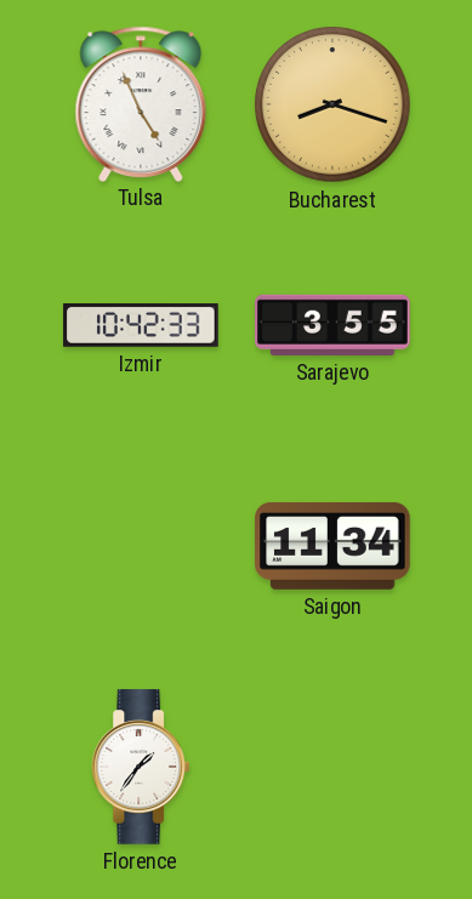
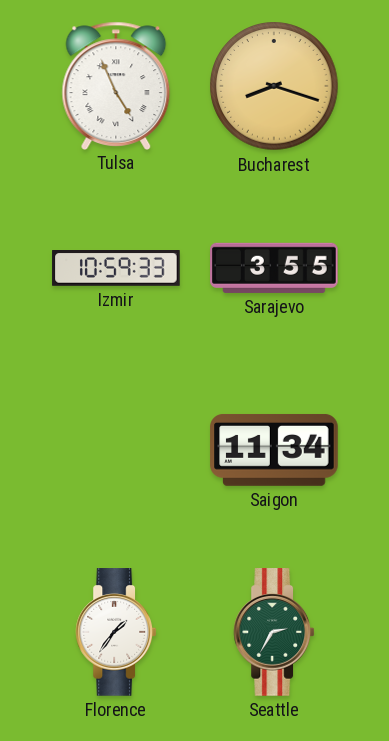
Izmir: 10:42 -> 10:59 (116, 269)
Seattle: none -> 2:35 (274, 632)
